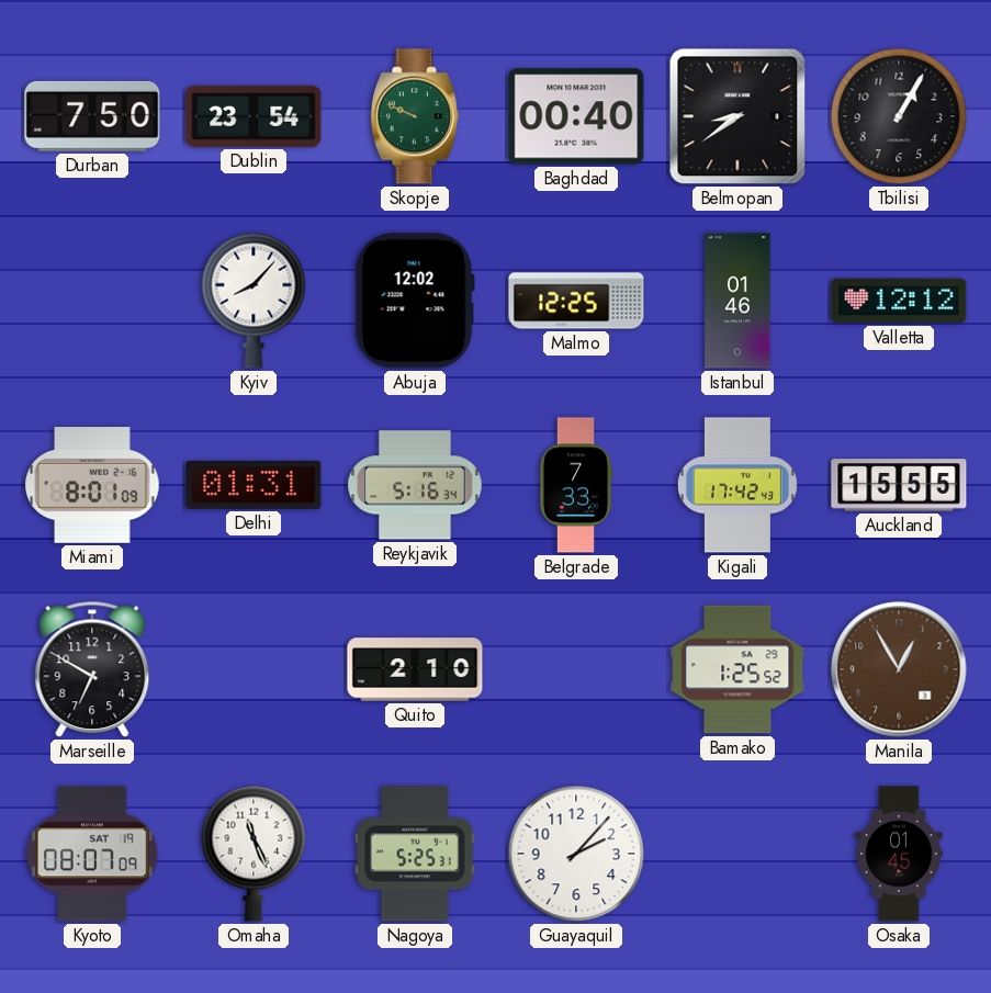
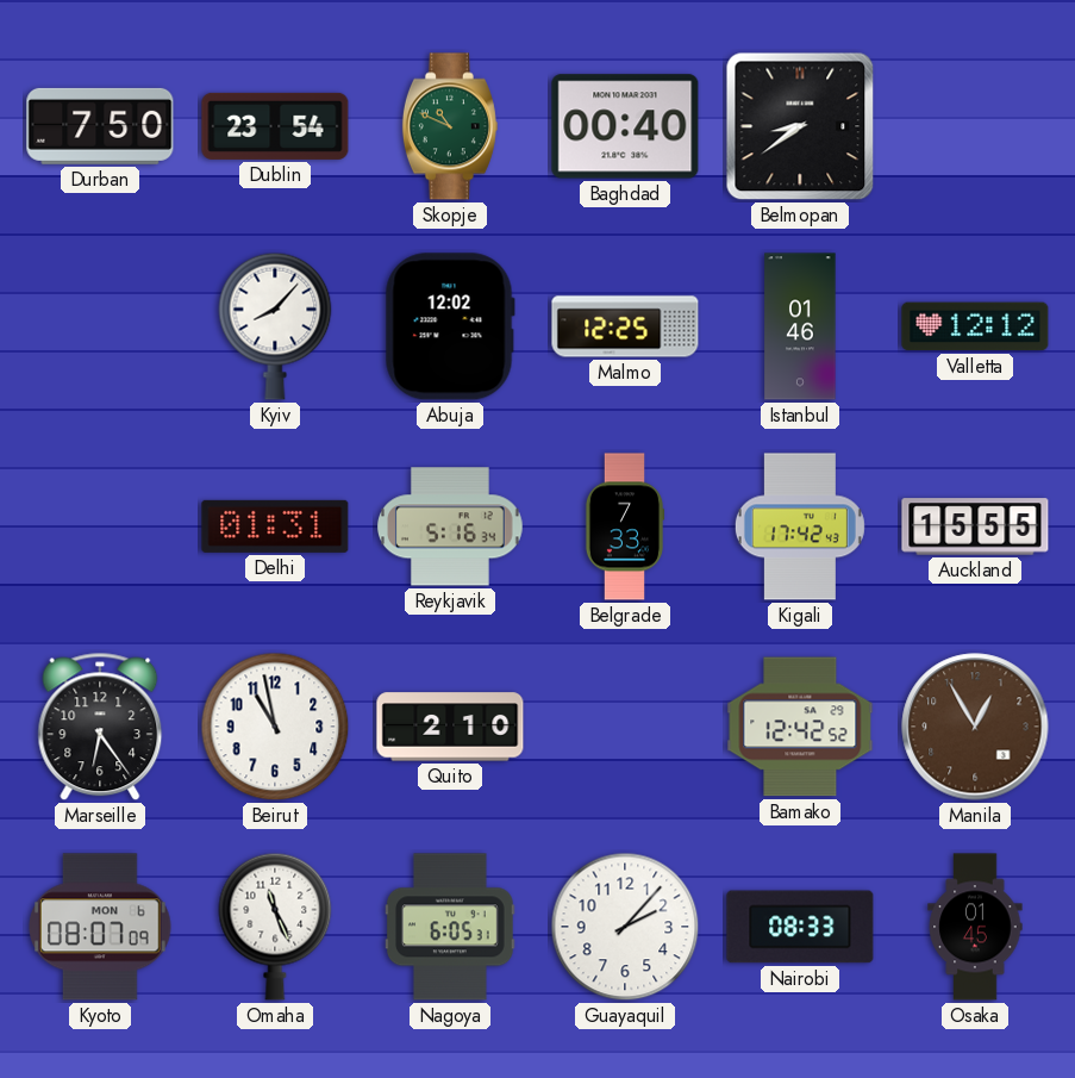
Skopje: 9:49 -> 10:49 (450, 126)
Tbilisi: 1:05 -> none (899, 116)
Miami: 8:01 -> none (92, 486)
Marseille: 6:50 -> 6:24 (100, 727)
Beirut: none -> 10:58 (275, 727)
Bamako: 1:25 -> 12:42 (800, 727)
Kyoto date: SAT 19 -> MON 6 (101, 927)
Nagoya: 5:25 -> 6:05 (450, 927)
Nairobi: none -> 08:33 (800, 927)
